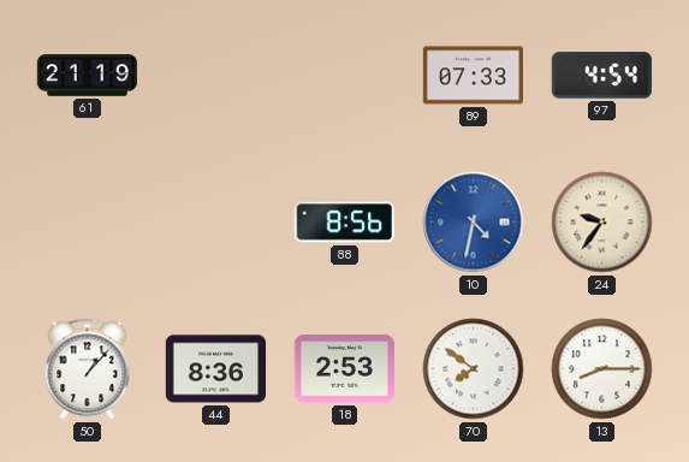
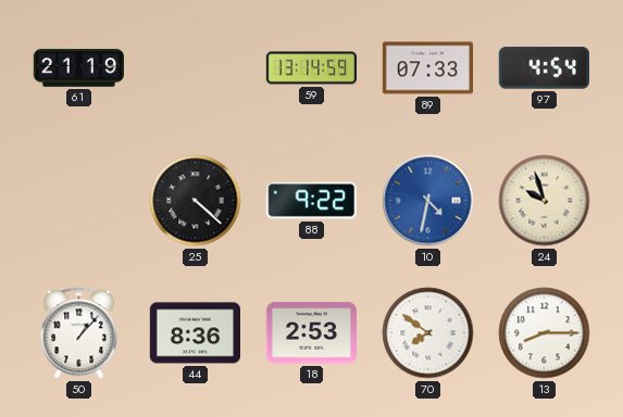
59: none -> 13:14 (312, 68)
25: none -> 4:22 (196, 201)
88: 8:56 -> 9:22 (311, 201)
24: 9:36 -> 9:57 (545, 201)
